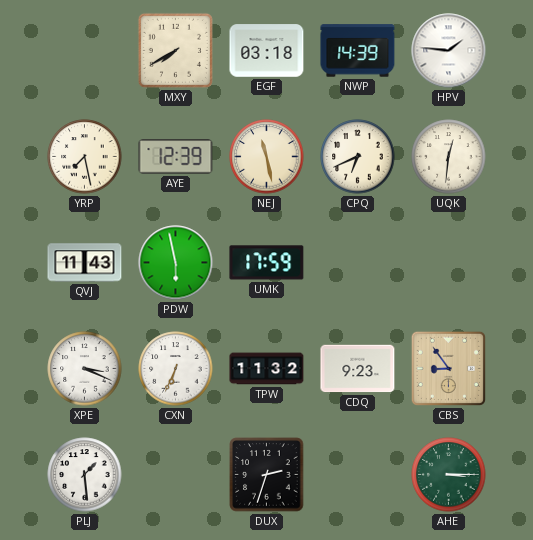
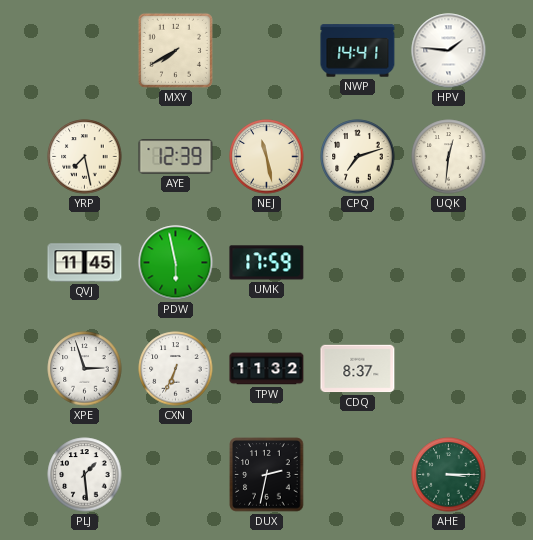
EGF: 03:18 -> none (267, 51)
NWP: 14:39 -> 14:41 (358, 51)
CPQ: 6:41 -> 7:12 (358, 157)
QVJ: 11:43 -> 11:45 (85, 263)
XPE: 3:19 -> 2:57 (85, 369)
CDQ: 9:23 -> 8:37 (358, 369)
CBS: 8:54 -> none (448, 368)
DUX: 2:33 -> 2:32 (267, 475)
